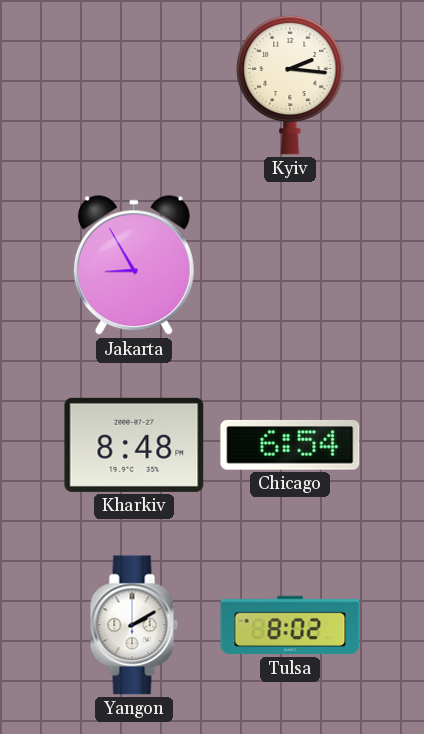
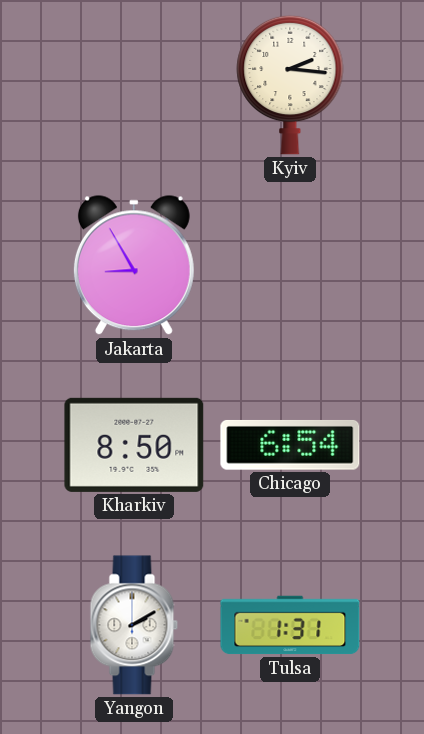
Kharkiv: 8:48 -> 8:50 (134, 445)
Tulsa: 8:02 -> 1:31 (290, 625)
